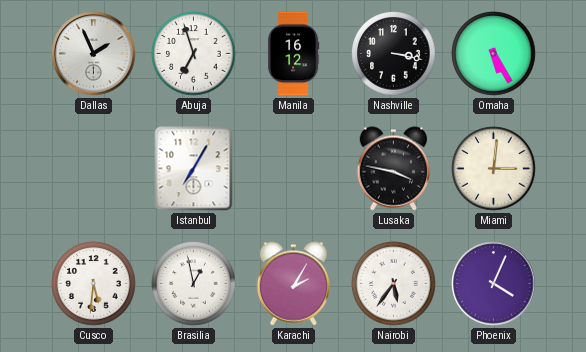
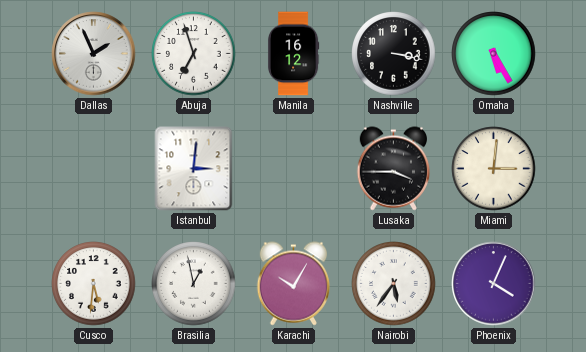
Istanbul: 7:05 -> 3:01 (194, 169)
Lusaka: 3:47 -> 3:45 (394, 169)
Karachi: 2:05 -> 10:05 (294, 284)
